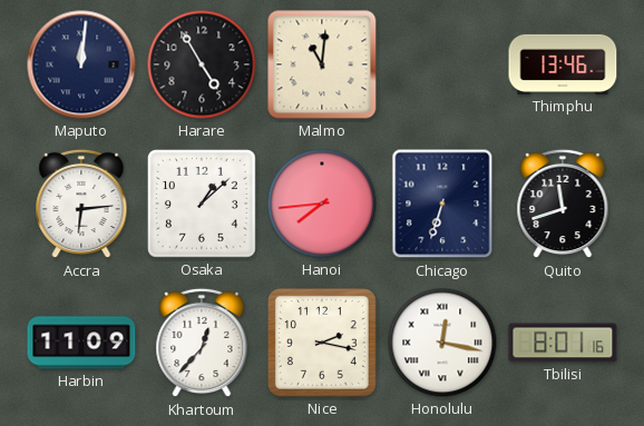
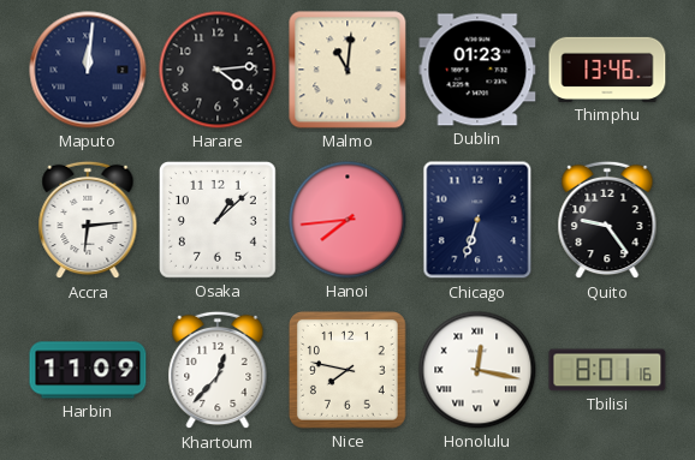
Harare: 4:55 -> 4:14 (218, 70)
Dublin: none -> 01:23 (477, 70)
Quito: 11:42 -> 9:24 (607, 220)
Nice: 2:17 -> 7:47 (348, 370)
